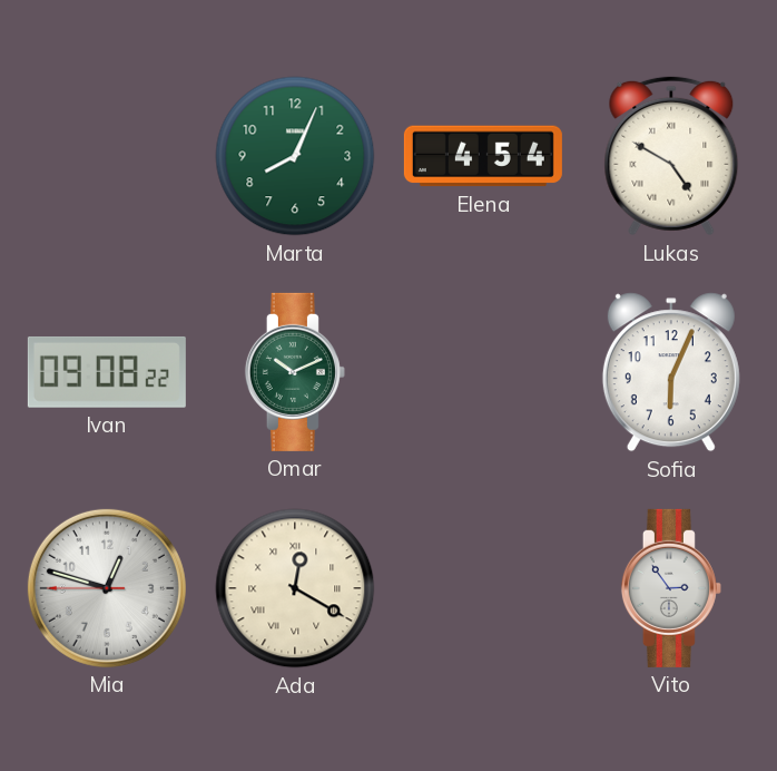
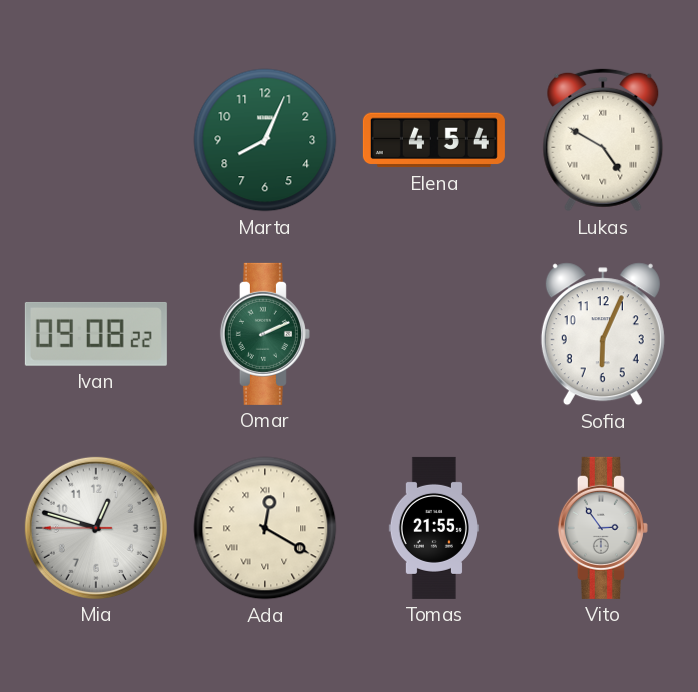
Omar: 10:11 -> 2:11 (265, 334)
Tomas: none -> 21:55 (434, 528)
